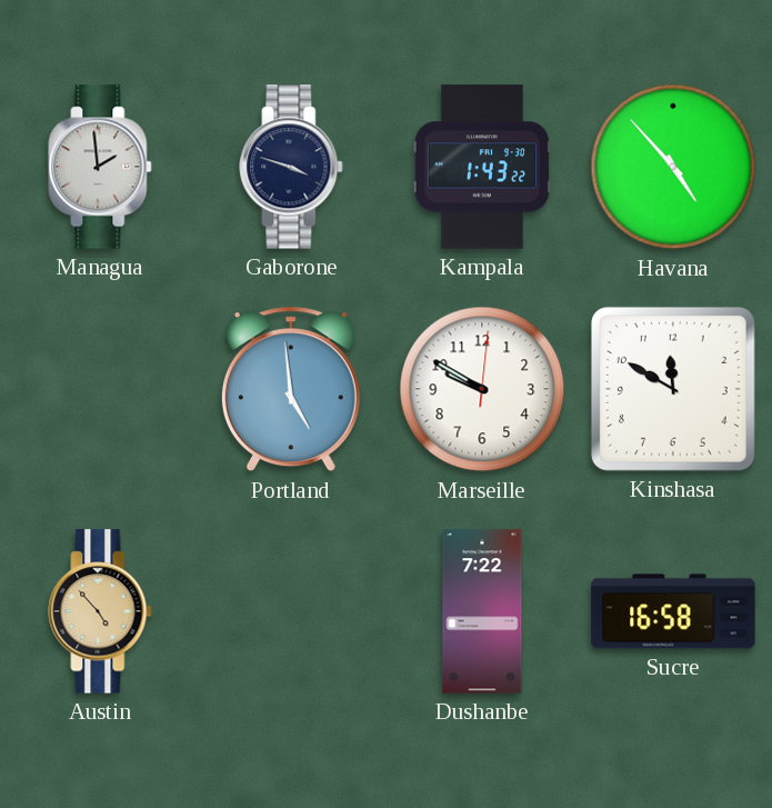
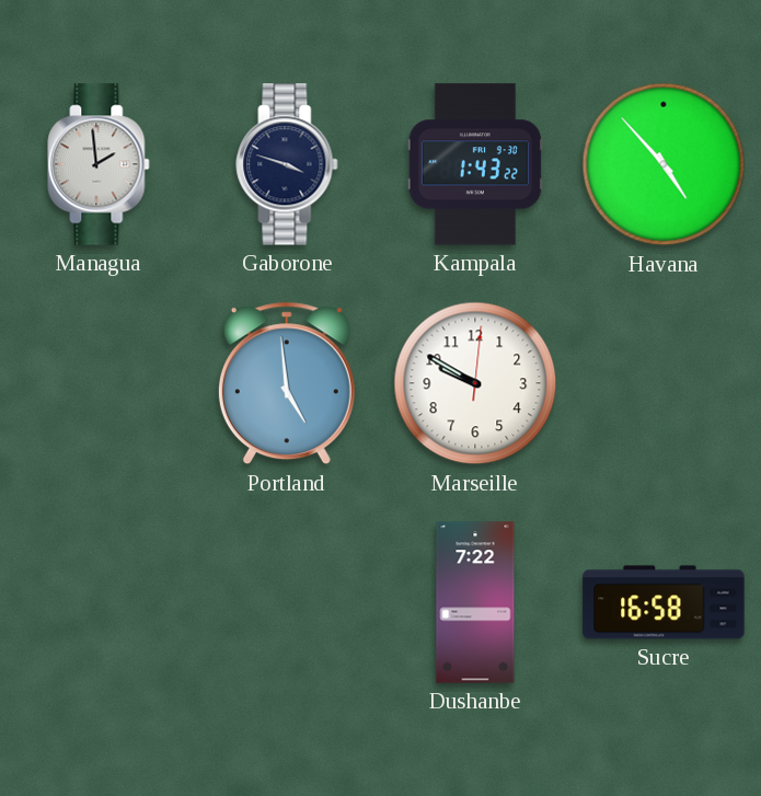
Kinshasa: 11:50 -> none (673, 389)
Austin: 4:53 -> none (100, 611)
